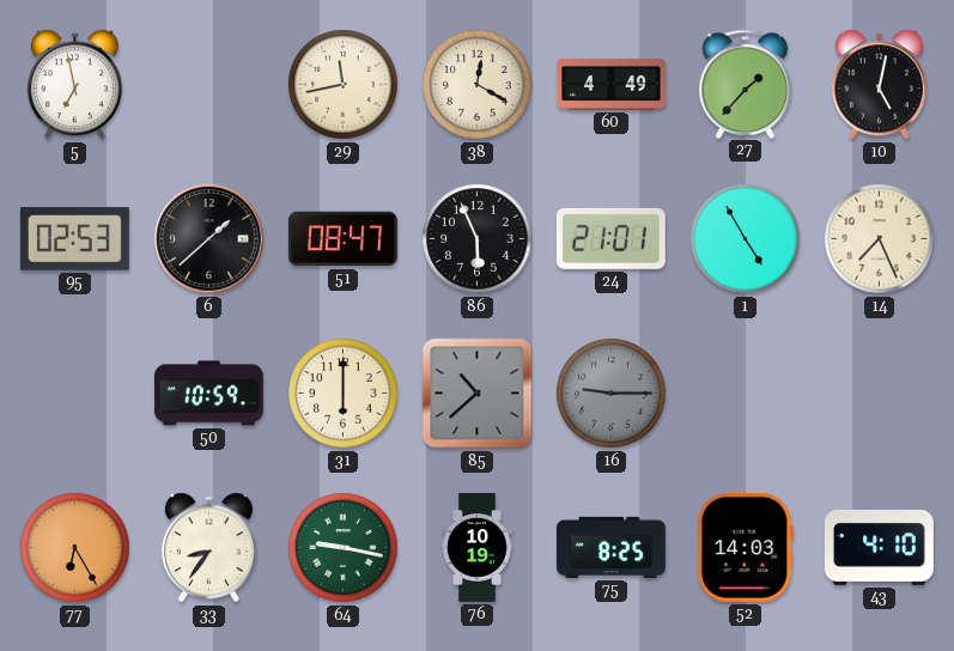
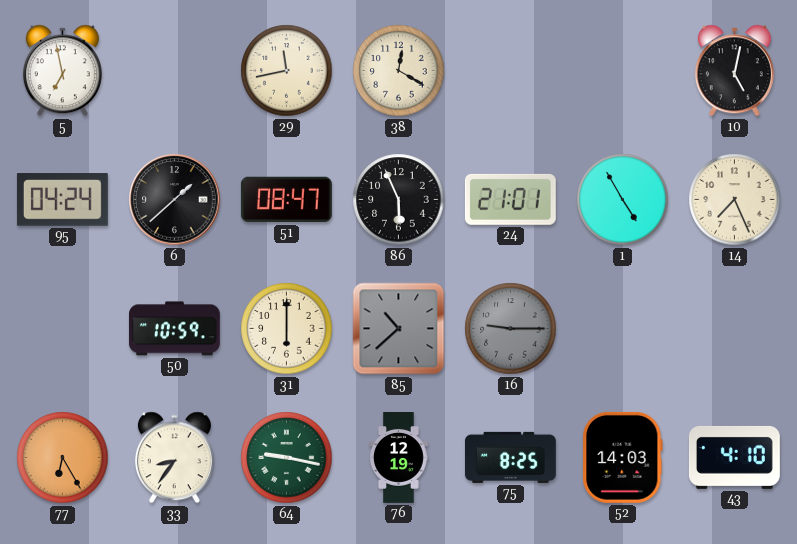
60: 4:49 -> none (610, 84)
27: 1:37 -> none (746, 84)
95: 02:53 -> 04:24 (62, 200)
76: 10:19 -> 12:19 (399, 458)
